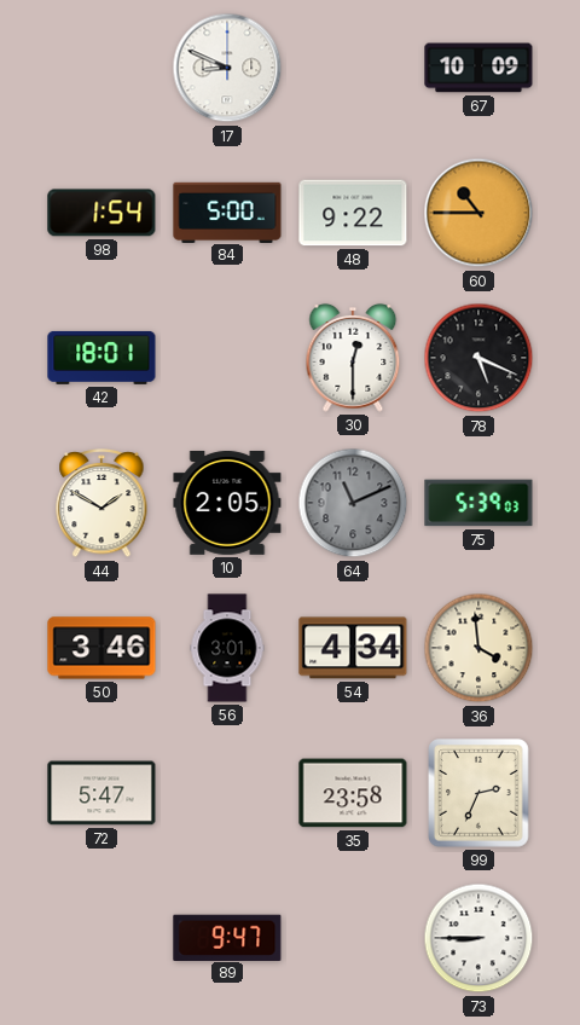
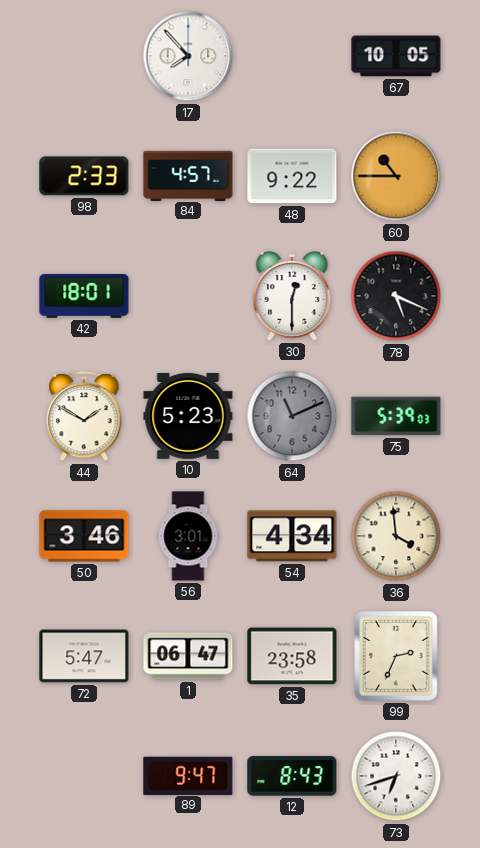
17: 8:49 -> 7:53 (188, 56)
67: 10:09 -> 10:05 (396, 56)
98: 1:54 -> 2:33 (84, 176)
84: 5:00 -> 4:57 (188, 175)
10: 2:05 -> 5:23 (188, 416)
1: none -> 06:47 (188, 656)
12: none -> 8:43 (292, 776)
73: 8:45 -> 6:42 (396, 776)
